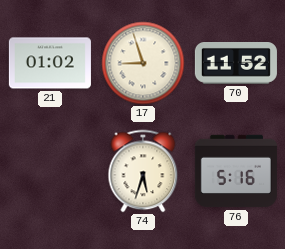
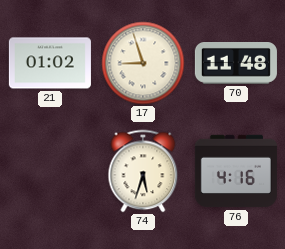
70: 11:52 -> 11:48 (236, 64)
76: 5:16 -> 4:16 (236, 171)
